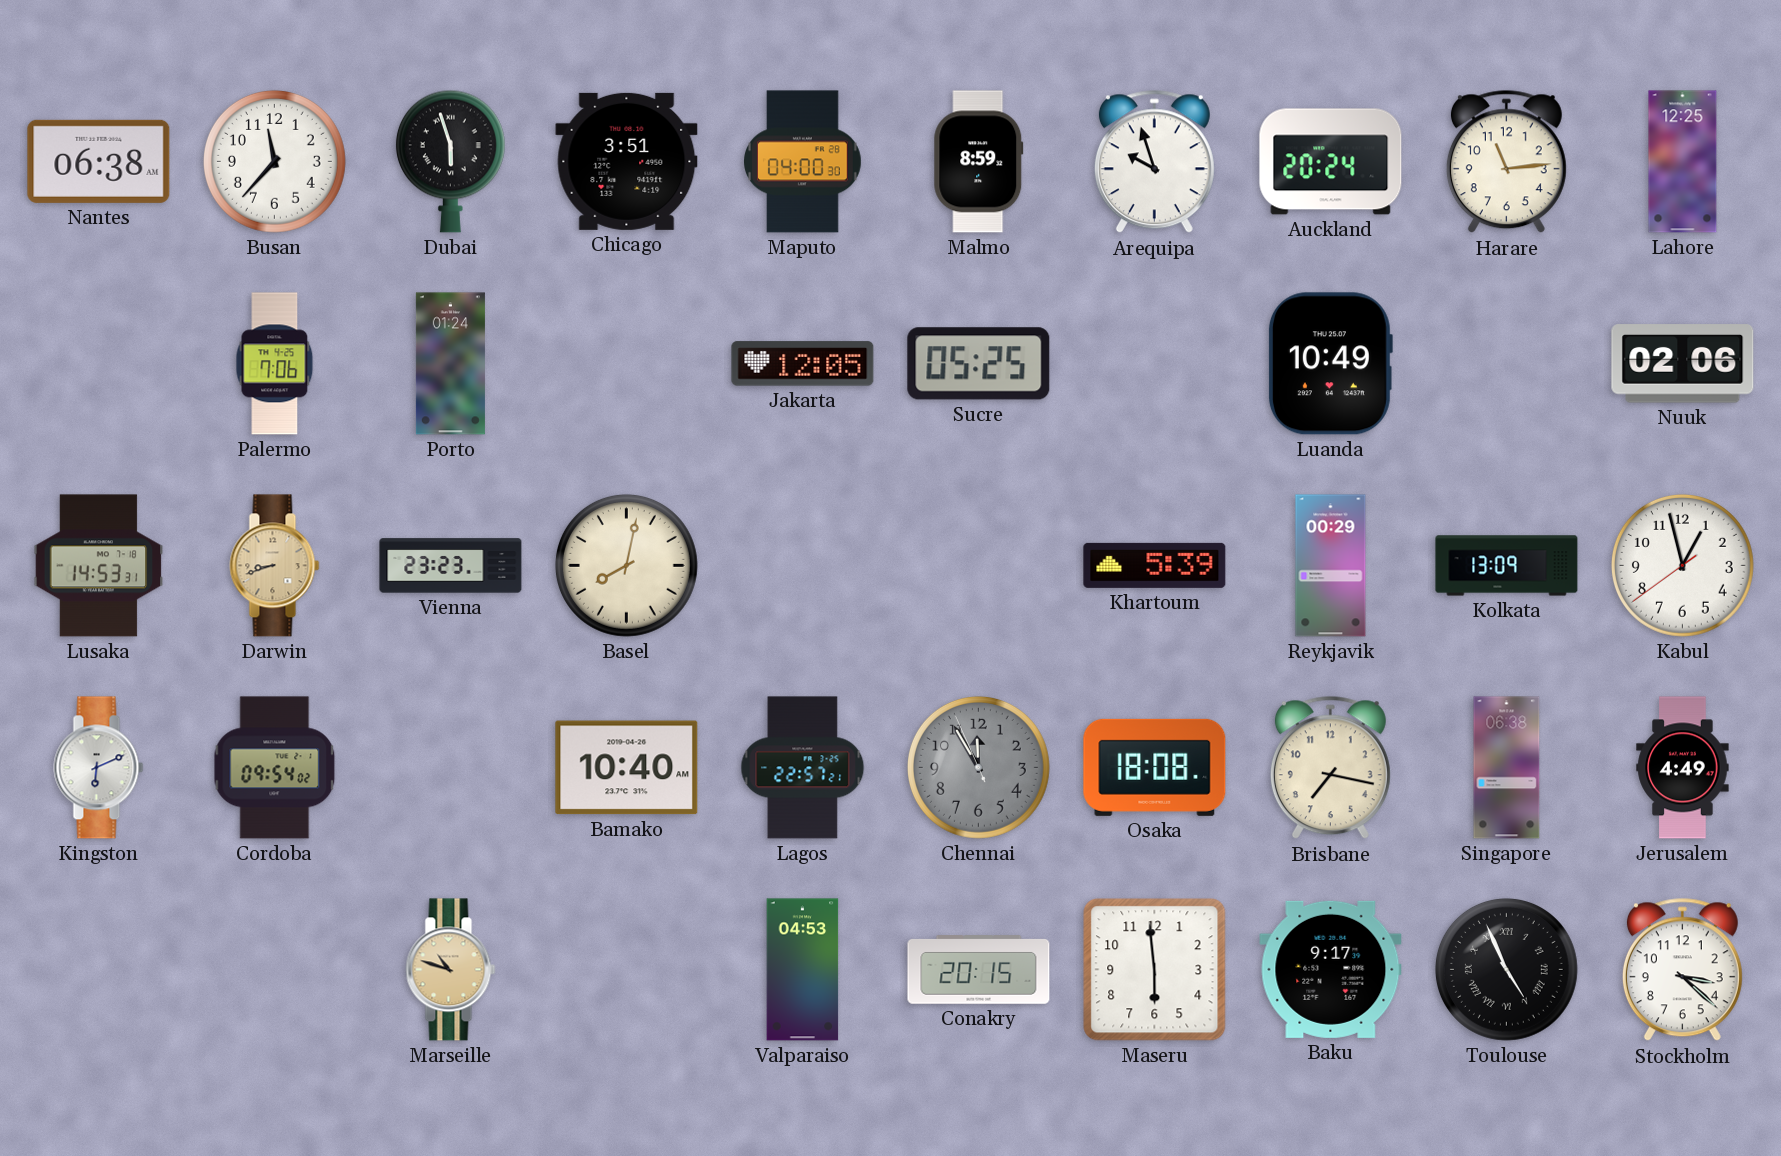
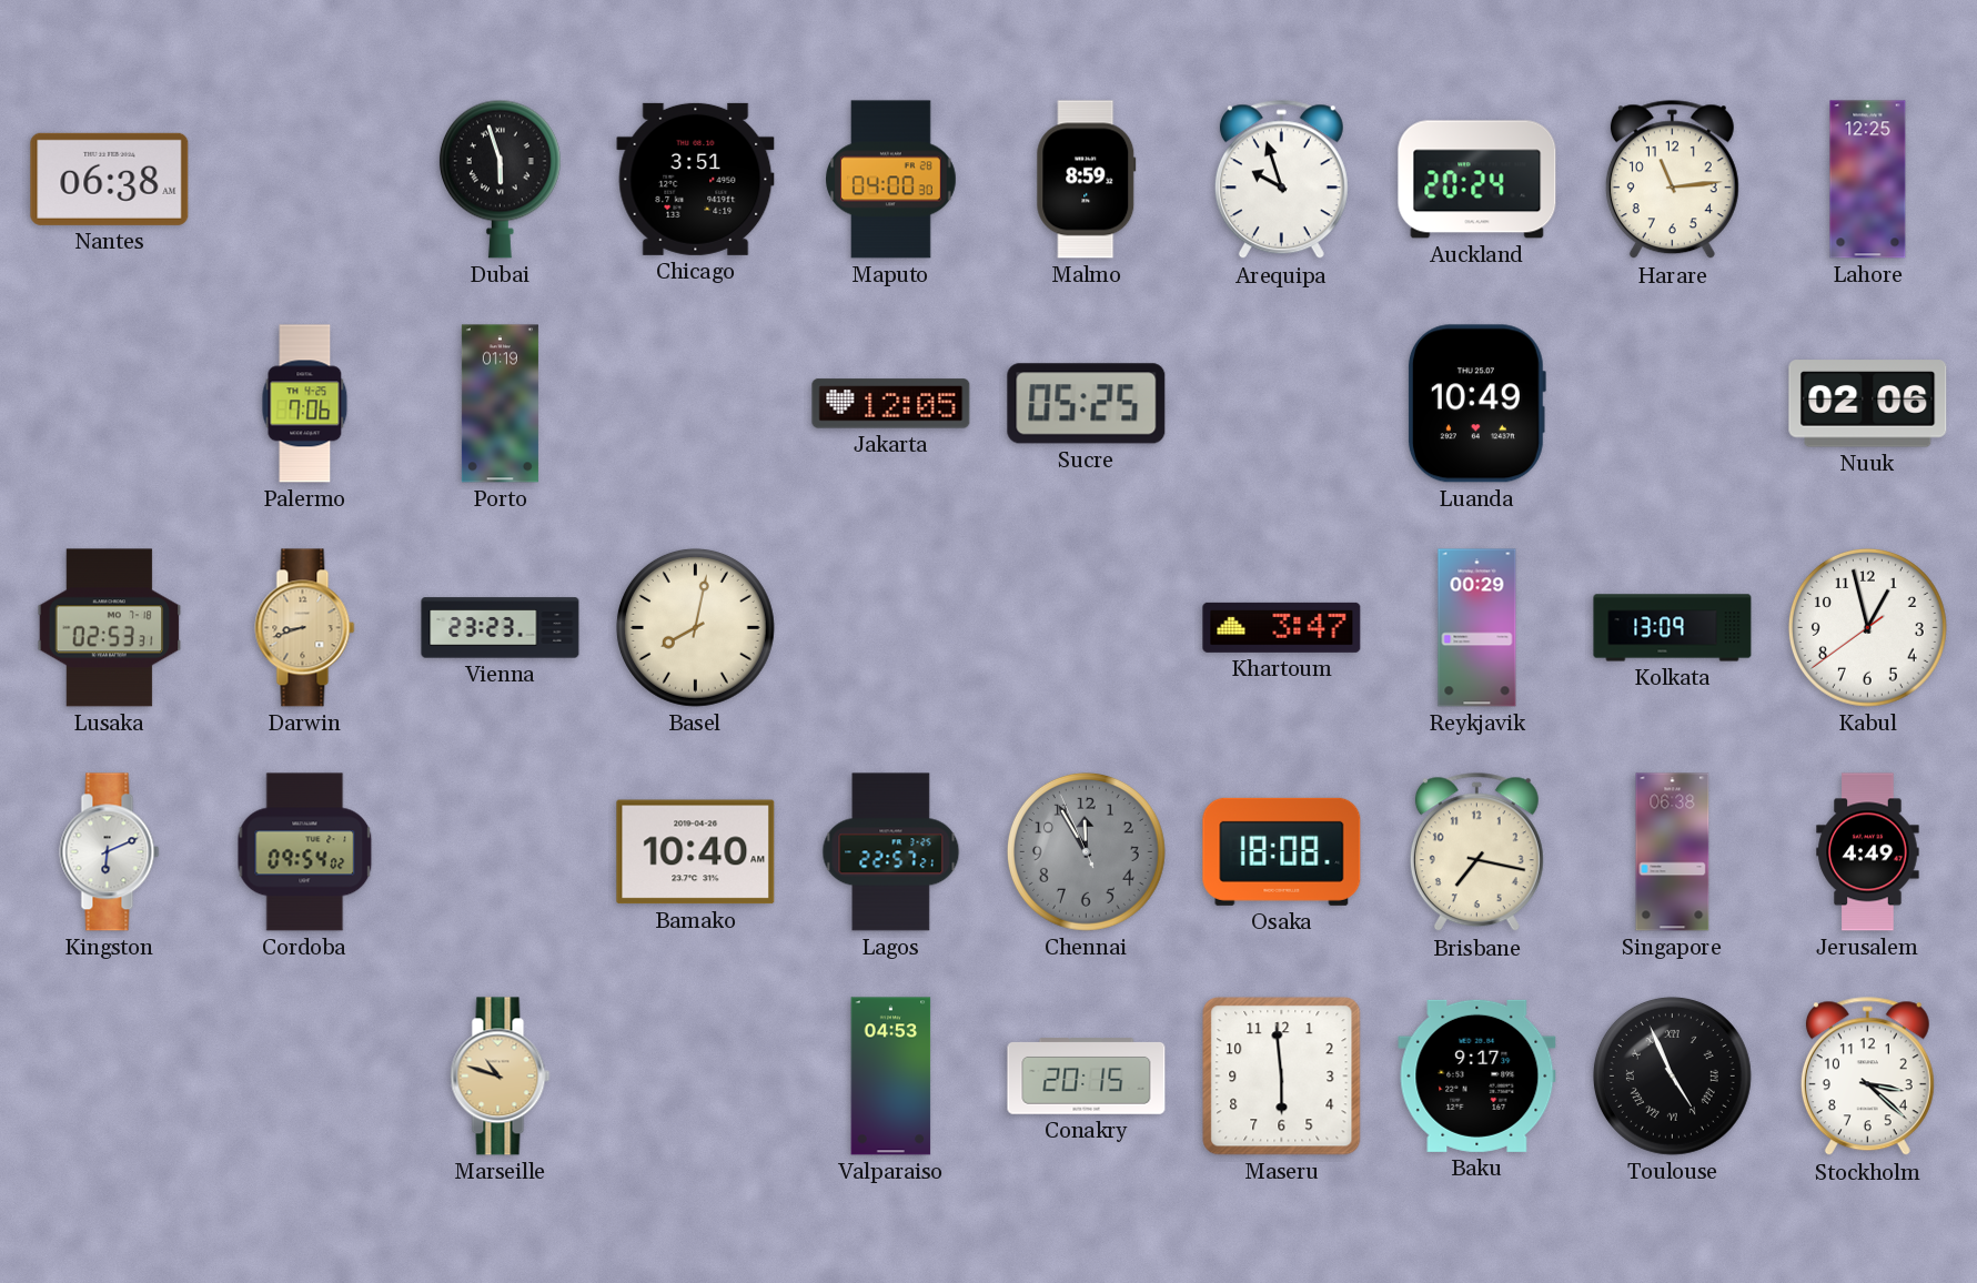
Busan: 11:37 -> none (274, 161)
Porto: 01:24 -> 01:19 (500, 404)
Lusaka: 14:53 -> 02:53 (110, 628)
Khartoum: 5:39 -> 3:47 (1282, 627)
